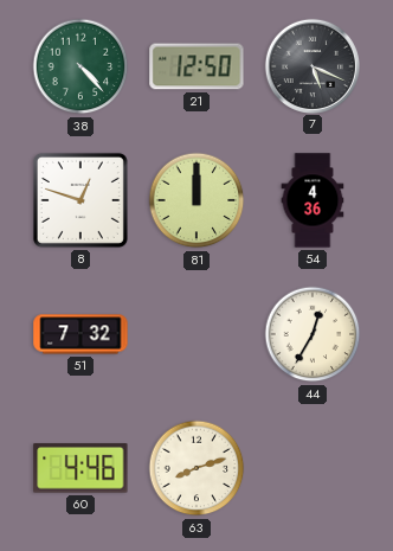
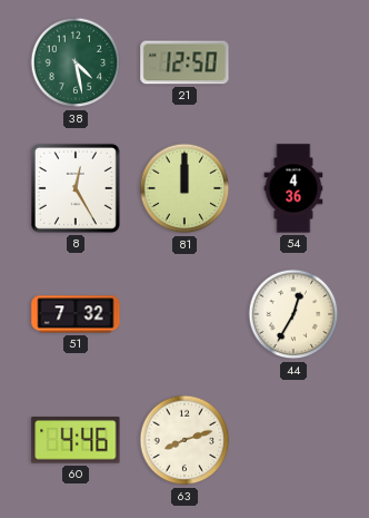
38: 4:23 -> 4:28 (76, 62)
7: 5:19 -> none (311, 65)
8: 12:48 -> 12:25 (76, 188)
